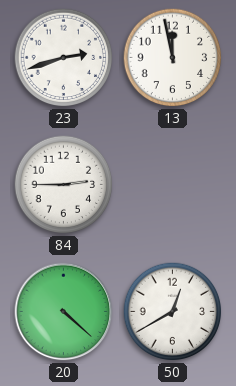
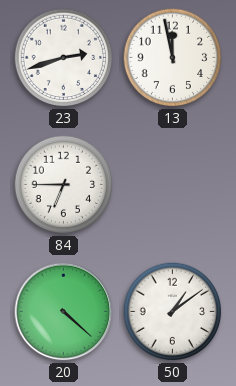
84: 2:45 -> 6:45 (64, 185)
50: 12:40 -> 1:09 (173, 312)
